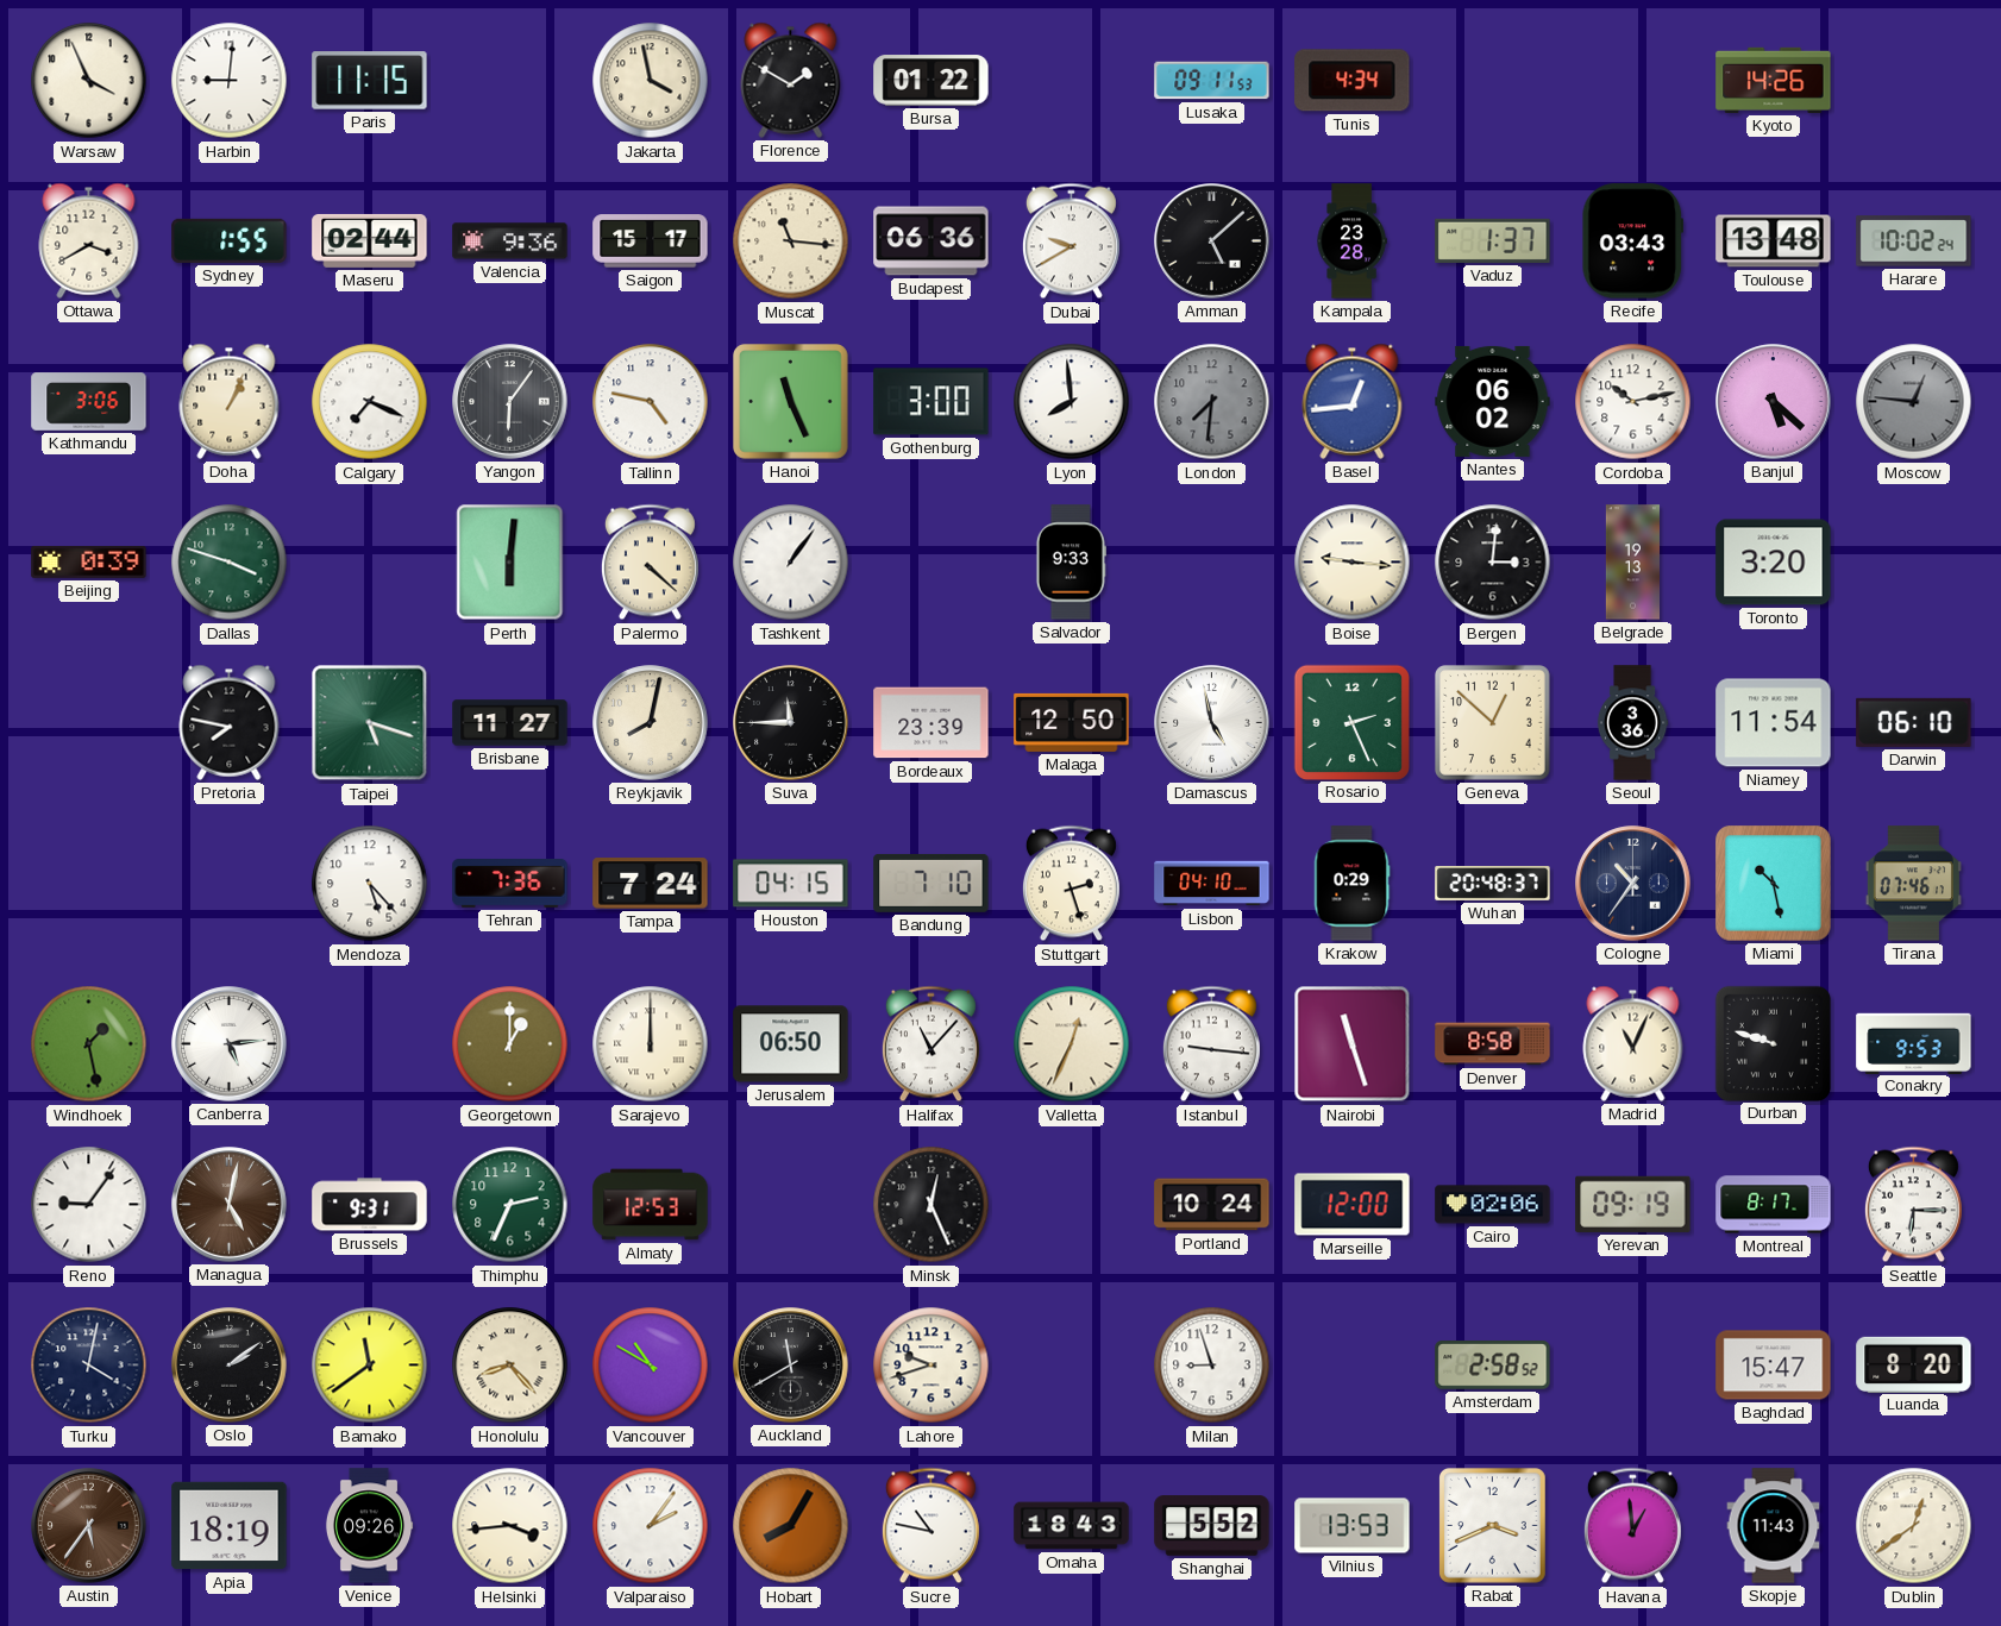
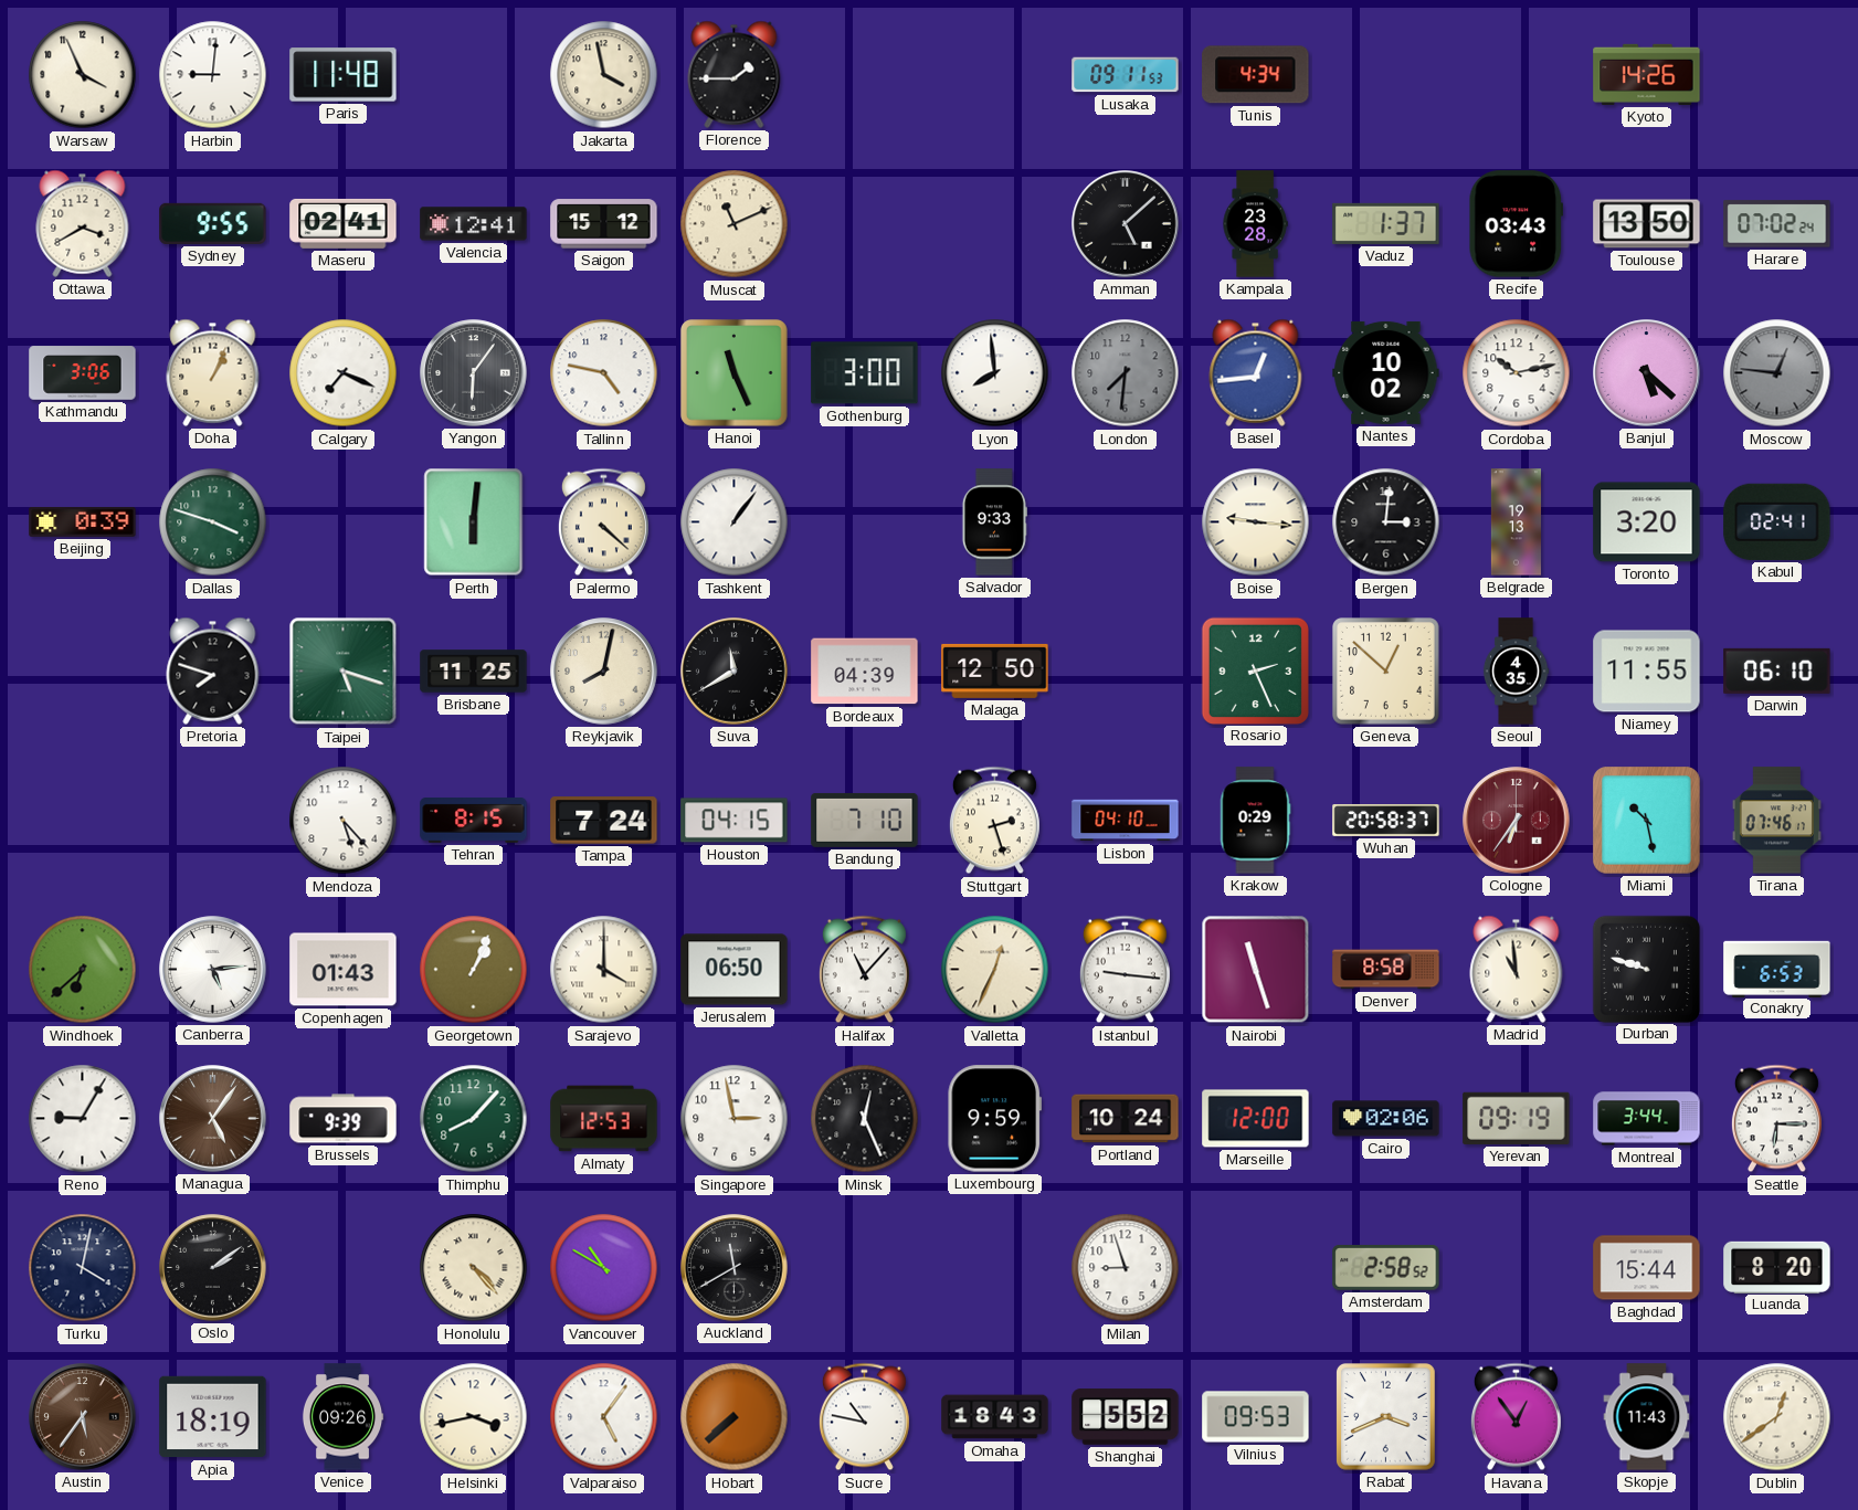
Paris: 11:15 -> 11:48 (344, 75)
Florence: 1:50 -> 1:45 (735, 74)
Bursa: 01:22 -> none (931, 81)
Sydney: 1:55 -> 9:55 (213, 223)
Maseru: 02:44 -> 02:41 (344, 223)
Valencia: 9:36 -> 12:41 (474, 224)
Saigon: 15:17 -> 15:12 (604, 224)
Muscat: 11:16 -> 11:11 (735, 224)
Budapest: 06:36 -> none (931, 241)
Dubai: 9:40 -> none (1071, 241)
Toulouse: 13:48 -> 13:50 (1647, 224)
Harare: 10:02 -> 07:02 (1777, 224)
Nantes: 06:02 -> 10:02 (1386, 372)
Kabul: none -> 02:41 (1777, 521)
Pretoria: 7:47 -> 7:48 (213, 670)
Brisbane: 11:27 -> 11:25 (474, 672)
Suva: 11:45 -> 11:40 (735, 672)
Bordeaux: 23:39 -> 04:39 (865, 672)
Damascus: 4:58 -> none (1212, 723)
Seoul: 3:36 -> 4:35 (1516, 672)
Niamey: 11:54 -> 11:55 (1647, 672)
Tehran: 7:36 -> 8:15 (474, 821)
Wuhan: 20:48 -> 20:58 (1386, 821)
Cologne: 10:36 -> 6:36 (1517, 821)
Cologne dial: navy -> burgundy (1517, 821)
Windhoek: 1:28 -> 6:38 (83, 970)
Copenhagen: none -> 01:43 (344, 970)
Georgetown: 1:00 -> 1:04 (474, 970)
Sarajevo: 12:00 -> 4:00 (604, 970)
Madrid: 11:04 -> 10:59 (1517, 969)
Conakry: 9:53 -> 6:53 (1777, 969)
Reno: 9:06 -> 9:05 (83, 1119)
Managua: 5:02 -> 5:06 (213, 1119)
Brussels: 9:31 -> 9:39 (344, 1119)
Thimphu: 2:34 -> 8:07 (474, 1119)
Singapore: none -> 2:58 (735, 1119)
Luxembourg: none -> 9:59 (994, 1119)
Montreal: 8:17 -> 3:44 (1647, 1119)
Bamako: 11:39 -> none (370, 1366)
Honolulu: 8:23 -> 4:23 (474, 1268)
Lahore: 9:42 -> none (931, 1366)
Baghdad: 15:47 -> 15:44 (1647, 1268)
Helsinki: 3:44 -> 3:43 (474, 1417)
Valparaiso: 2:06 -> 5:06 (604, 1417)
Hobart: 8:05 -> 7:38 (735, 1417)
Vilnius: 13:53 -> 09:53 (1256, 1417)
Havana: 12:59 -> 12:54 (1516, 1417)
